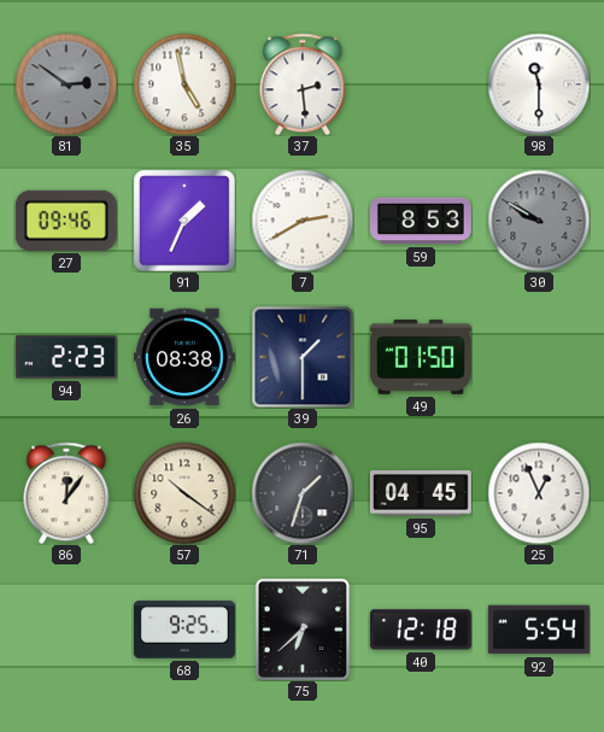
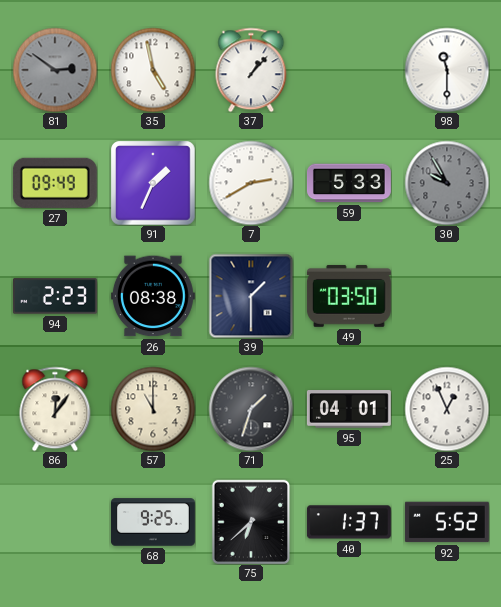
37: 2:29 -> 1:07 (251, 70)
27: 09:46 -> 09:49 (55, 183)
59: 8:53 -> 5:33 (349, 183)
30: 9:50 -> 9:55 (447, 183)
49: 01:50 -> 03:50 (349, 296)
57: 10:21 -> 11:00 (153, 409)
95: 04:45 -> 04:01 (349, 409)
40: 12:18 -> 1:37 (349, 522)
92: 5:54 -> 5:52 (447, 522)
